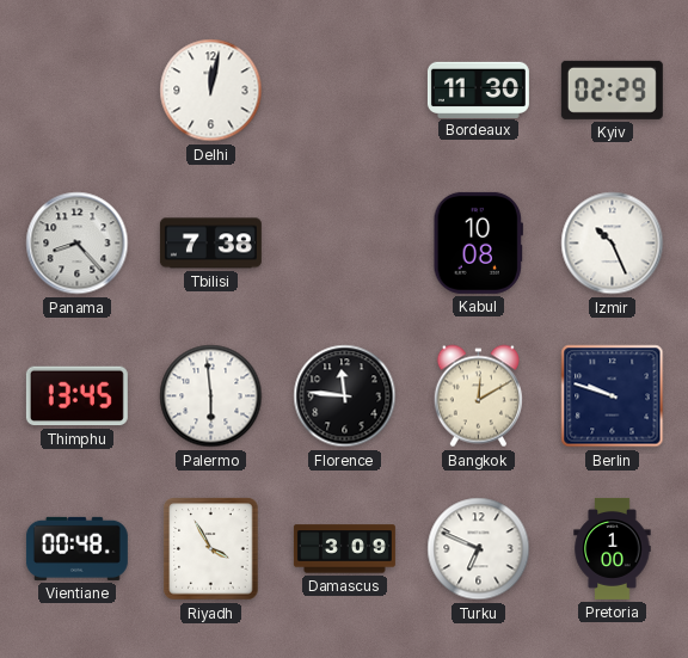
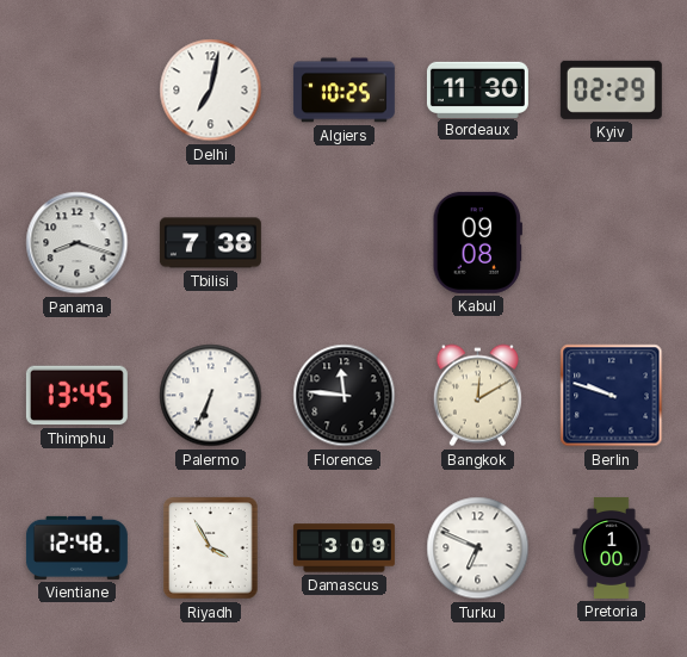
Delhi: 12:02 -> 7:02 (211, 91)
Algiers: none -> 10:25 (343, 91)
Panama: 8:23 -> 8:18 (78, 243)
Kabul: 10:08 -> 09:08 (477, 242)
Izmir: 10:26 -> none (613, 244)
Palermo: 5:59 -> 6:34 (211, 396)
Vientiane: 00:48 -> 12:48 (76, 547)
